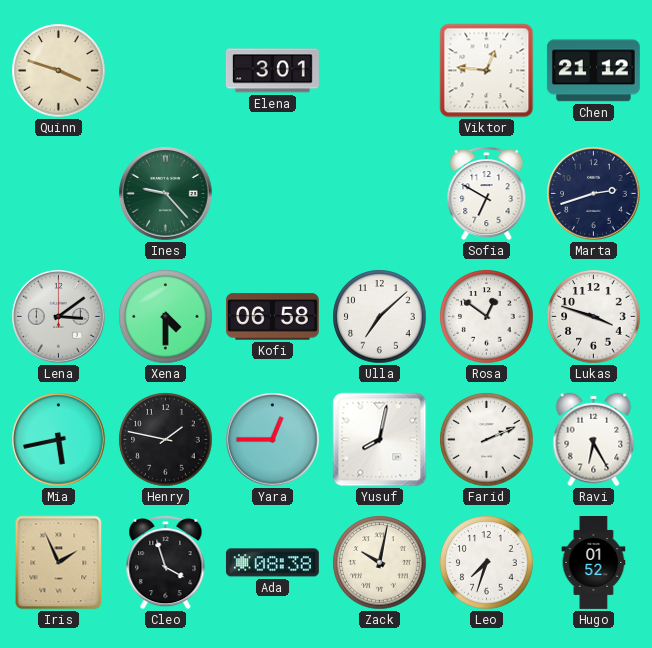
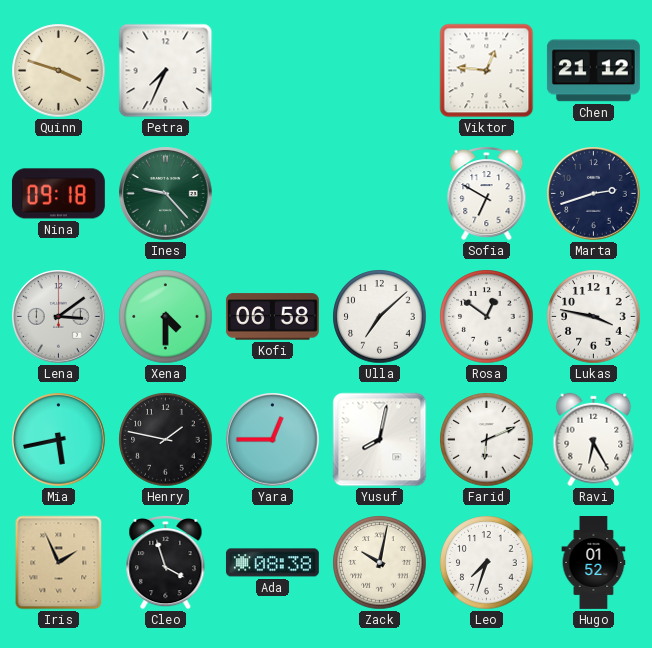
Petra: none -> 7:34 (166, 71)
Elena: 3:01 -> none (272, 71)
Nina: none -> 09:18 (58, 194)
Lukas: 3:48 -> 3:47 (594, 317)
Farid: 2:11 -> 6:11 (487, 440)
